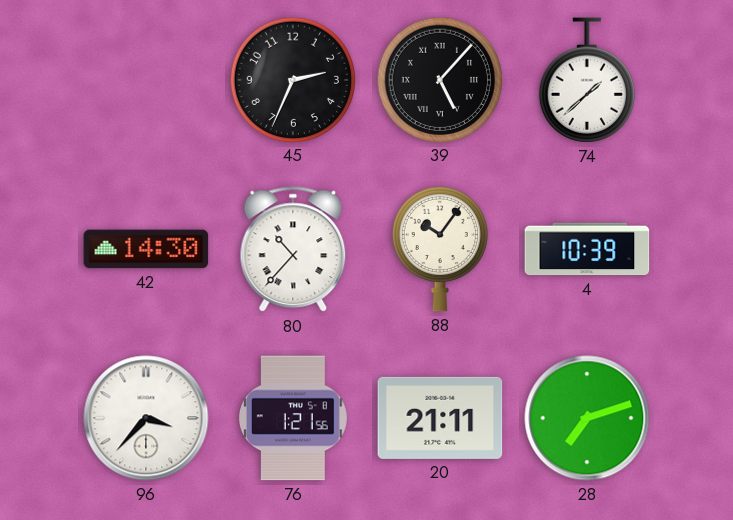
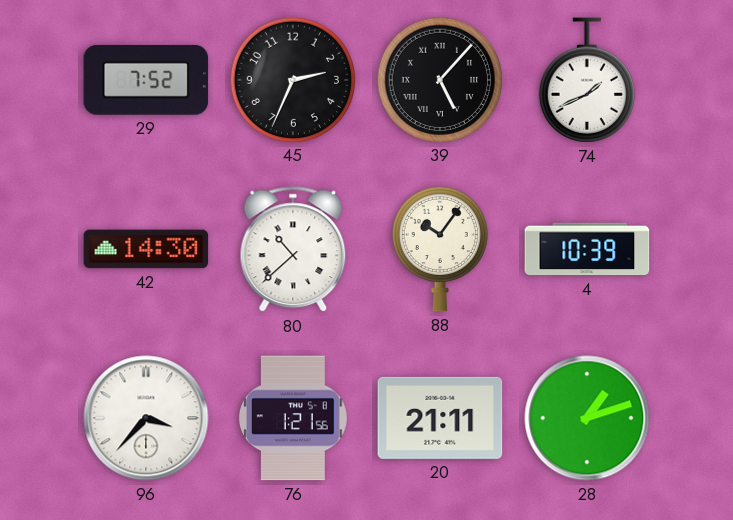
29: none -> 7:52 (146, 80)
74: 1:38 -> 1:41 (587, 80)
80: 10:37 -> 10:38 (293, 250)
28: 7:12 -> 1:12 (587, 418)
